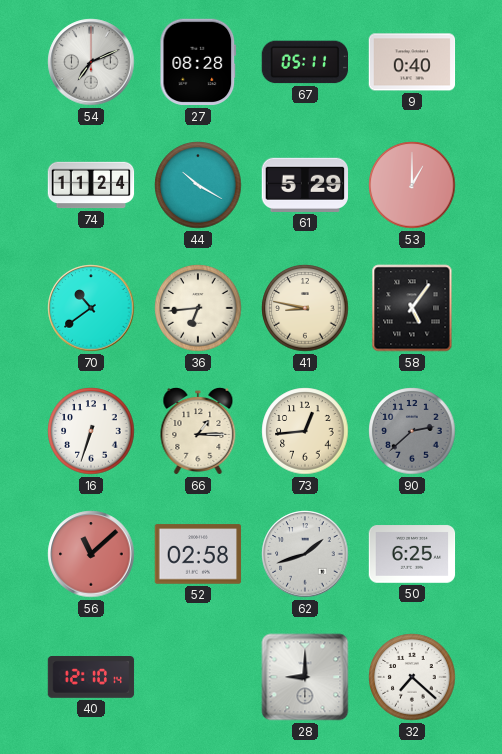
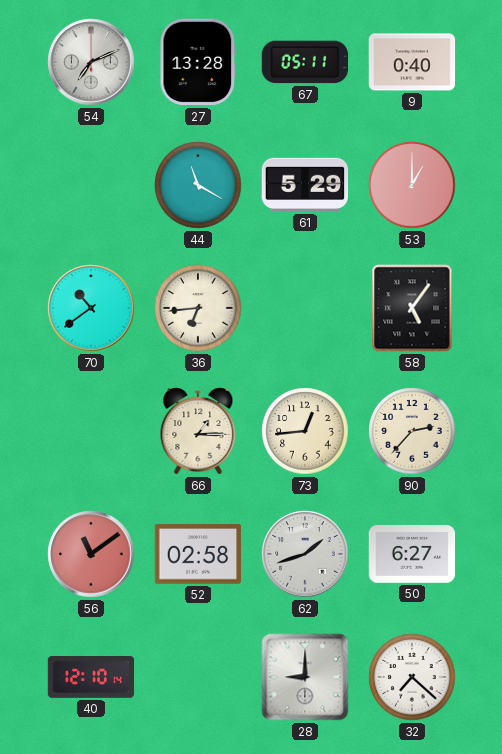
27: 08:28 -> 13:28 (198, 62)
74: 11:24 -> none (91, 185)
44: 10:20 -> 11:20 (198, 185)
41: 8:47 -> none (305, 308)
16: 6:33 -> none (91, 431)
90: 2:38 -> 2:37 (412, 431)
90 dial: grey -> cream (412, 431)
56: 11:08 -> 11:09 (91, 554)
50: 6:25 -> 6:27 (412, 554)
